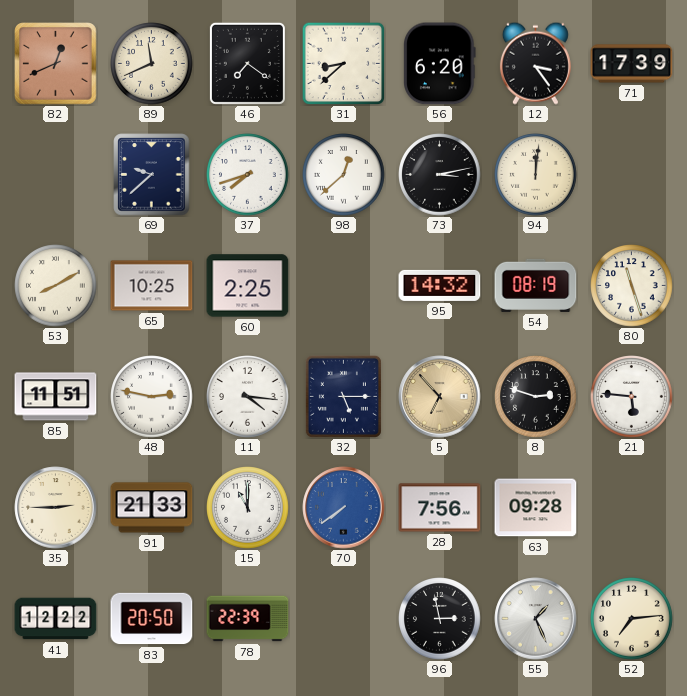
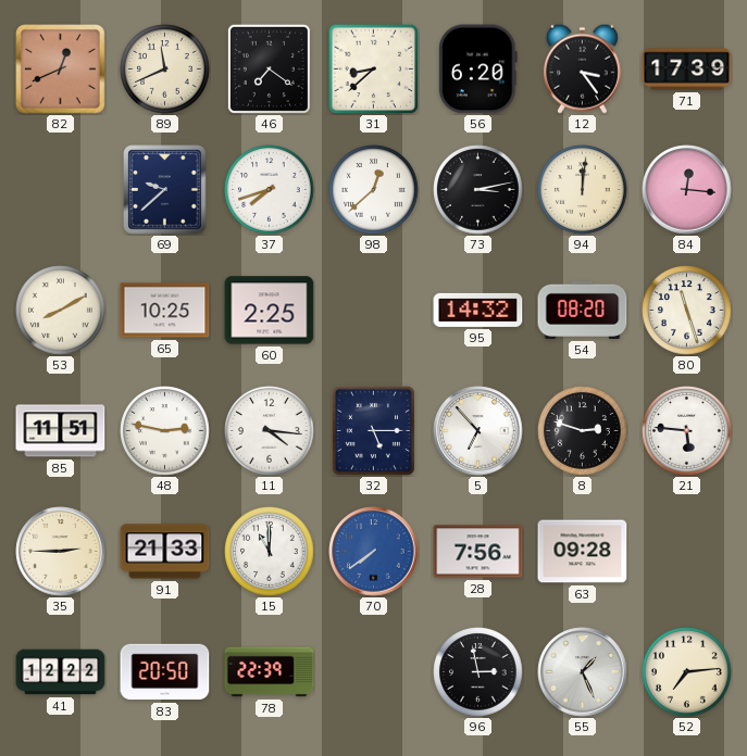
84: none -> 12:16 (687, 190)
54: 08:19 -> 08:20 (583, 310)
5 dial: champagne -> white (478, 431)
